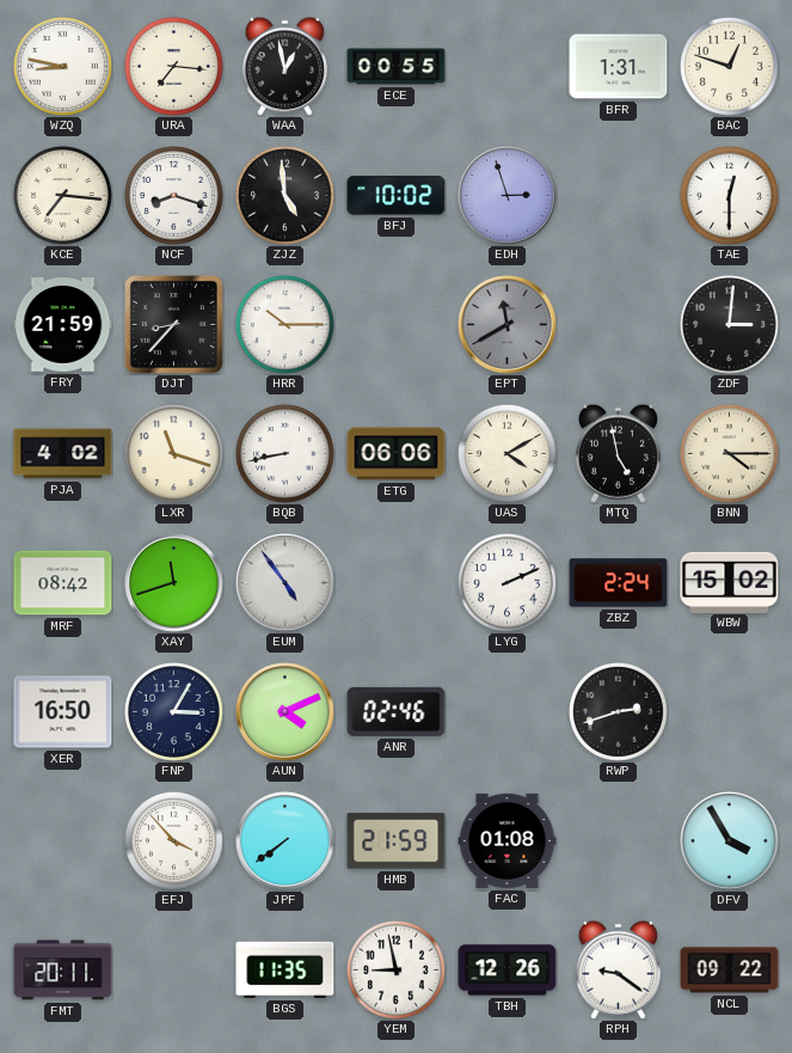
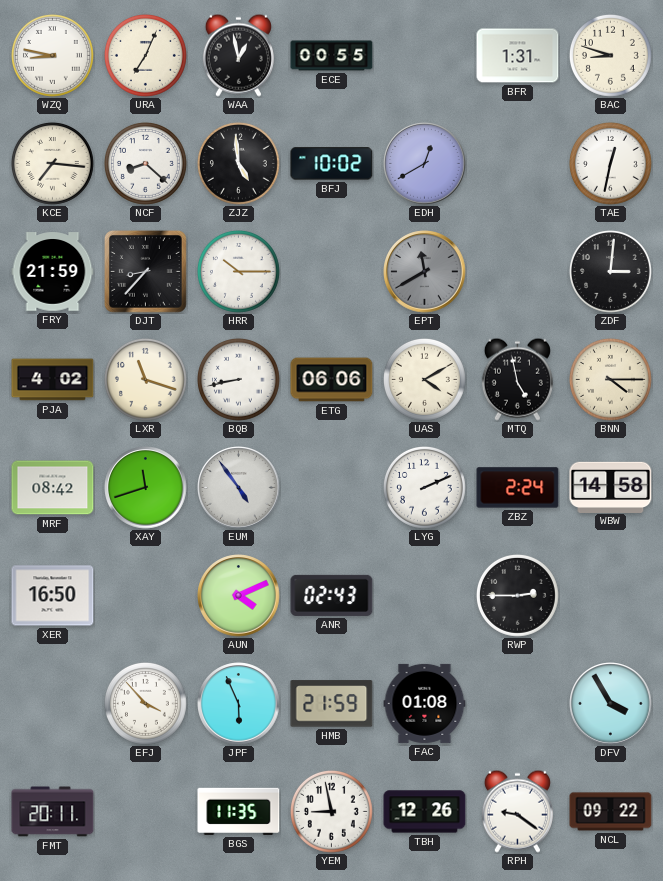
URA: 7:16 -> 7:04 (145, 55)
BAC: 12:48 -> 8:48 (610, 55)
NCF: 8:18 -> 8:22 (145, 163)
EDH: 2:57 -> 12:40 (425, 164)
TAE: 12:30 -> 12:32 (610, 163)
WBW: 15:02 -> 14:58 (611, 487)
FNP: 3:05 -> none (173, 711)
ANR: 02:46 -> 02:43 (332, 595)
RWP: 2:42 -> 2:45 (517, 595)
JPF: 7:39 -> 5:56 (239, 704)
